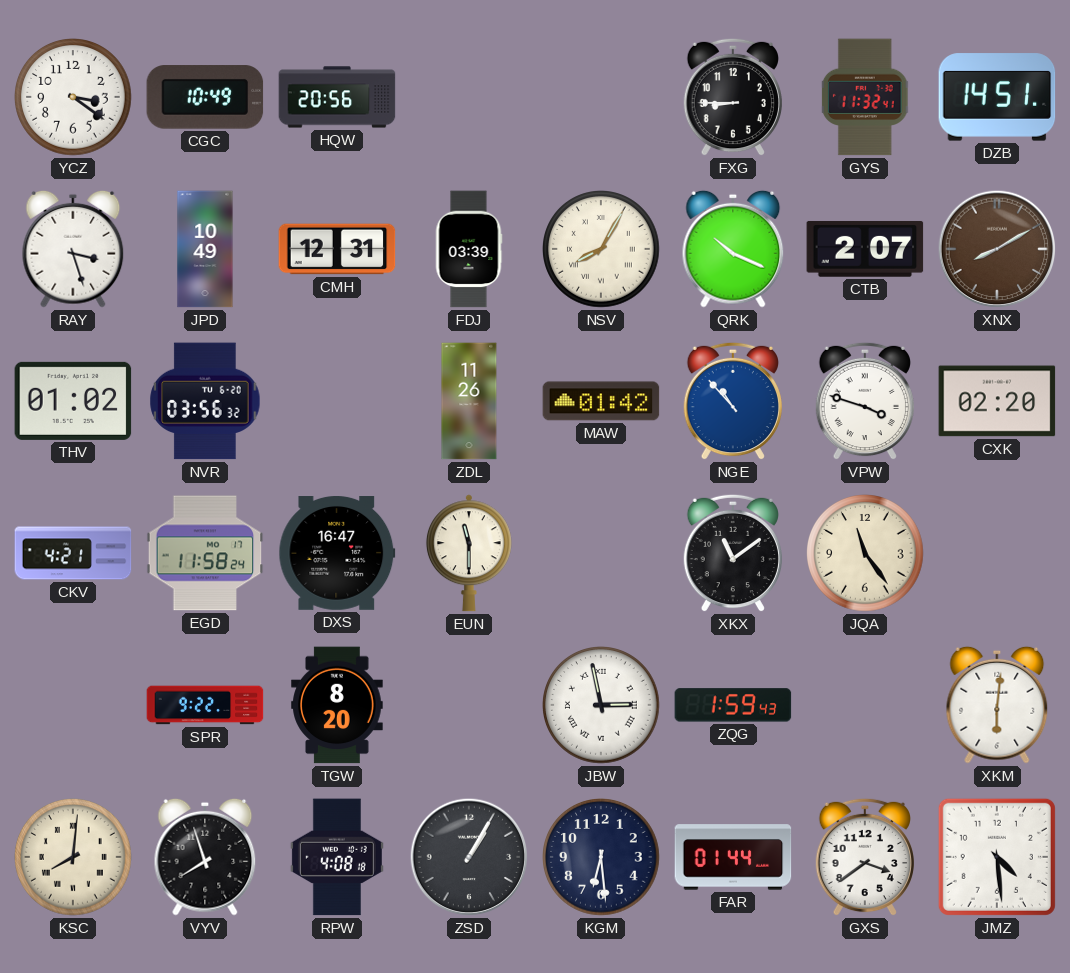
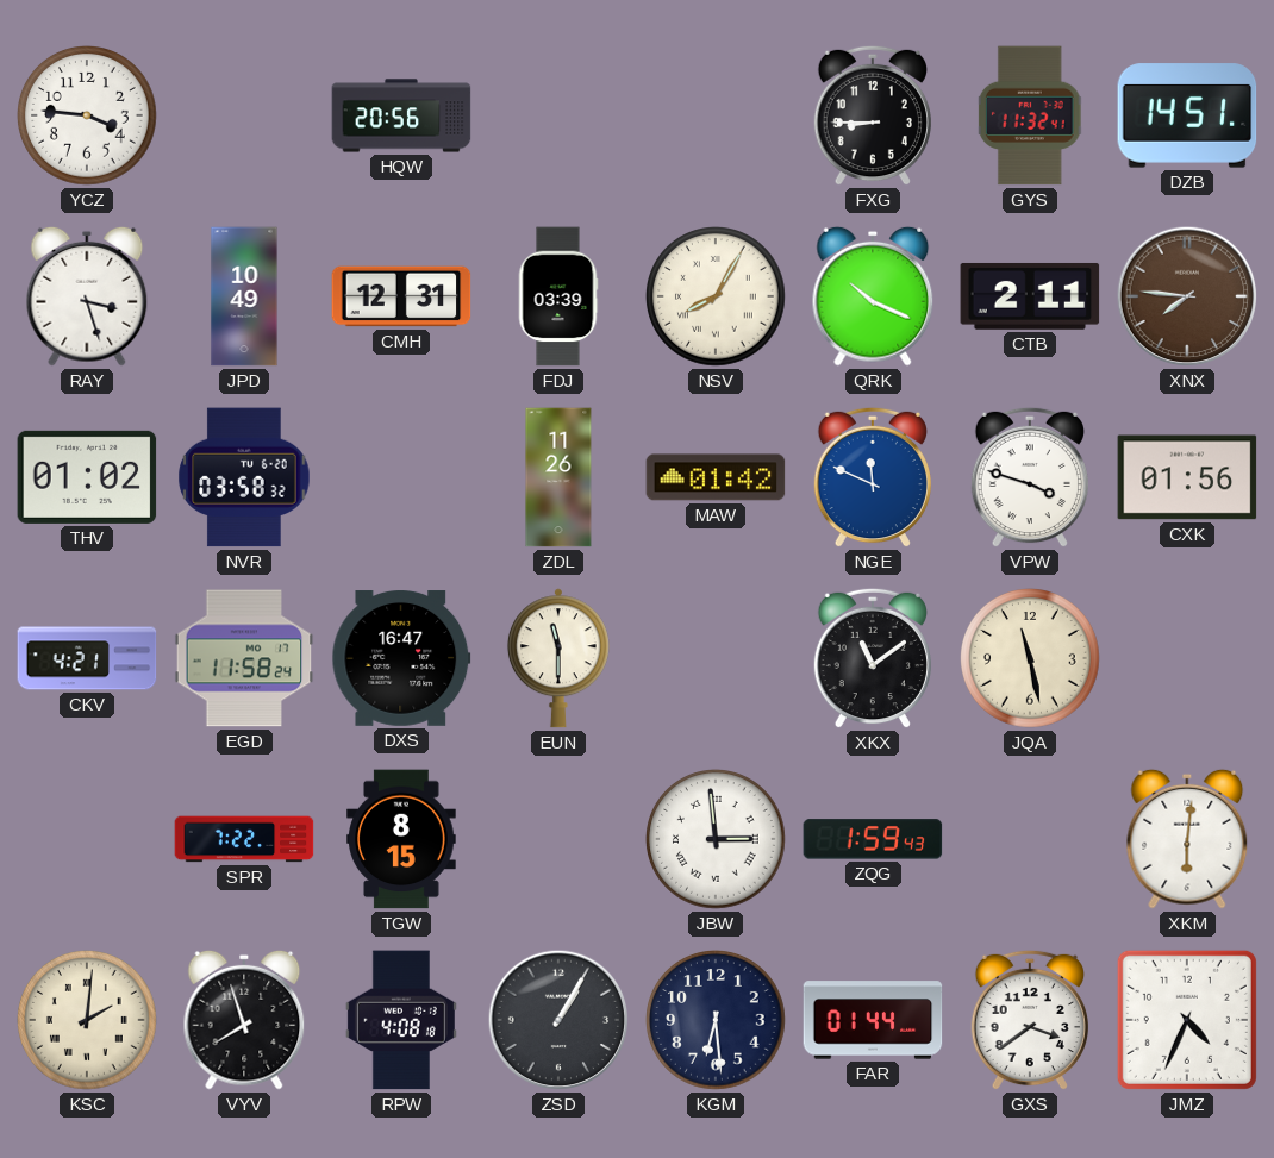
YCZ: 3:21 -> 3:46 (88, 117)
CGC: 10:49 -> none (205, 97)
CTB: 2:07 -> 2:11 (1030, 296)
XNX: 8:10 -> 7:46 (1187, 296)
NVR: 03:56 -> 03:58 (244, 477)
NGE: 10:53 -> 11:49 (873, 477)
CXK: 02:20 -> 01:56 (1187, 477)
JQA: 11:24 -> 11:28 (1031, 659)
SPR: 9:22 -> 7:22 (244, 839)
TGW: 8:20 -> 8:15 (401, 839)
JBW: 2:58 -> 2:59 (717, 840)
KSC: 8:01 -> 2:01 (88, 1021)
JMZ: 4:29 -> 4:34 (1187, 1020)
